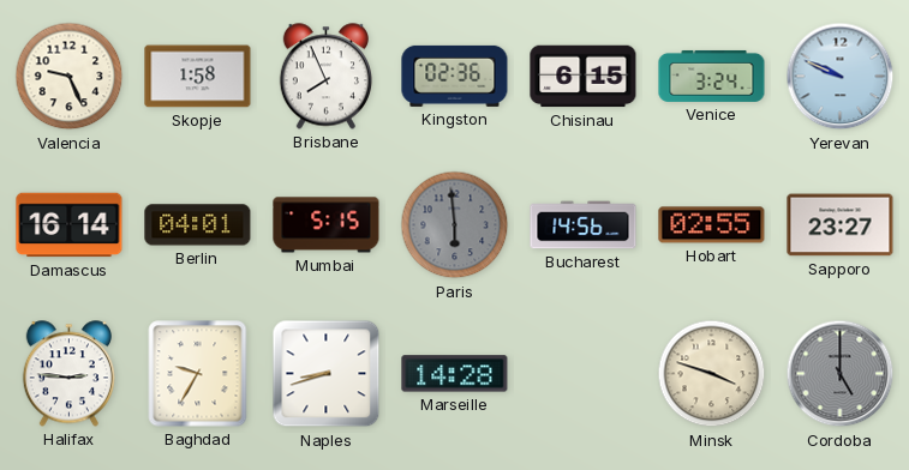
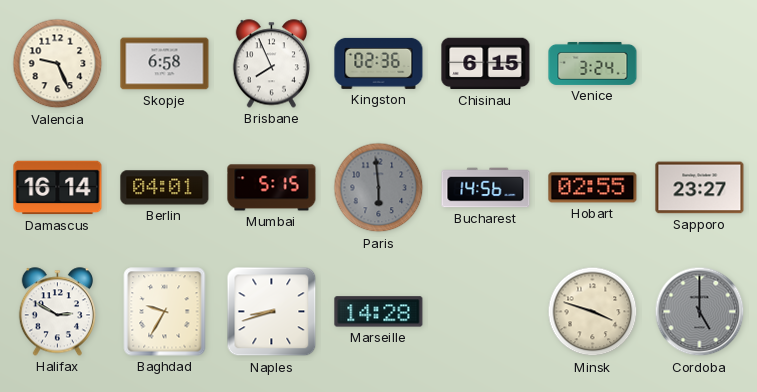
Skopje: 1:58 -> 6:58 (165, 64)
Yerevan: 9:49 -> none (841, 77)
Halifax: 2:46 -> 2:50 (57, 312)
